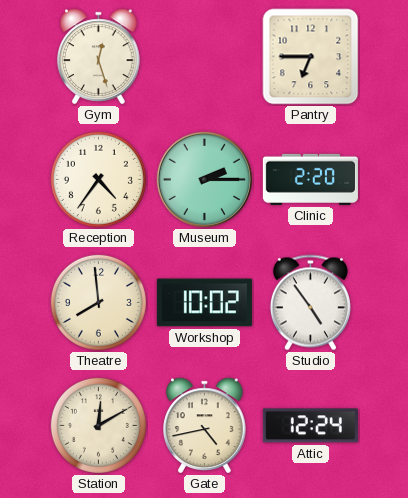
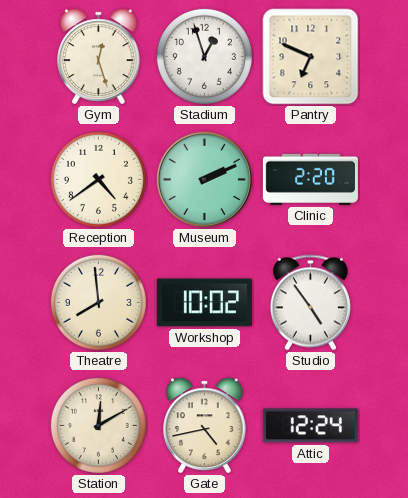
Stadium: none -> 12:57 (204, 56)
Pantry: 6:45 -> 6:49 (311, 57)
Reception: 4:36 -> 4:39 (98, 179)
Museum: 2:15 -> 2:11 (204, 179)
